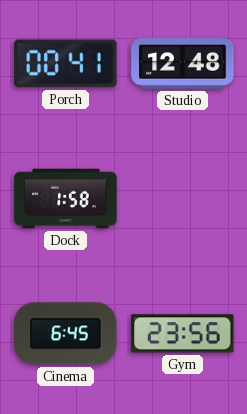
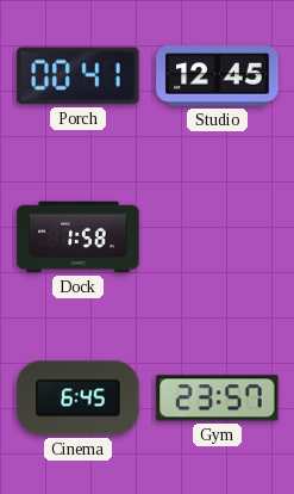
Studio: 12:48 -> 12:45 (218, 76)
Gym: 23:56 -> 23:57 (218, 399)
